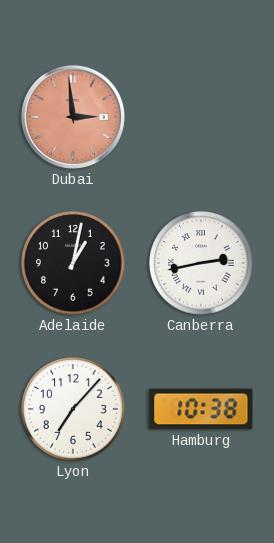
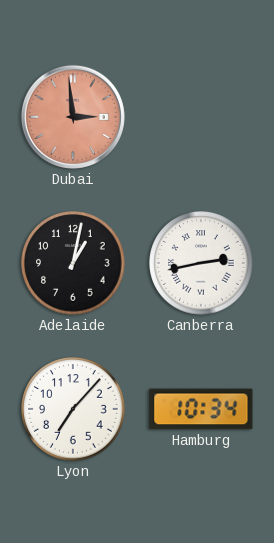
Hamburg: 10:38 -> 10:34 (201, 409)
